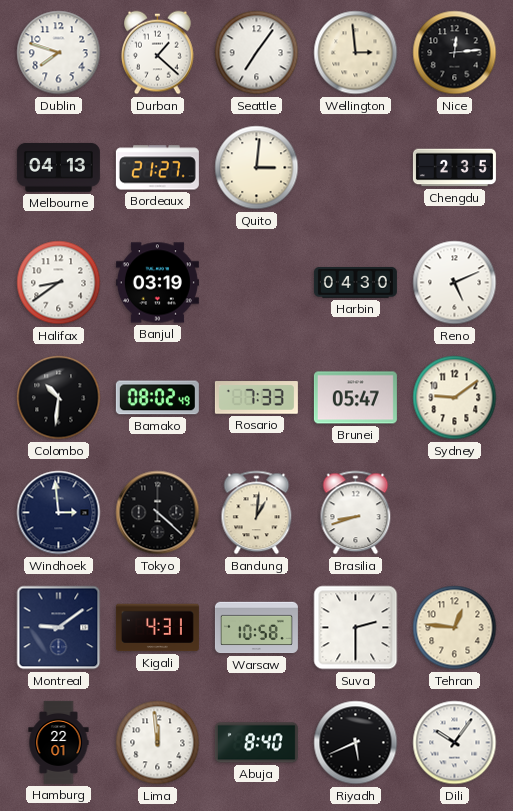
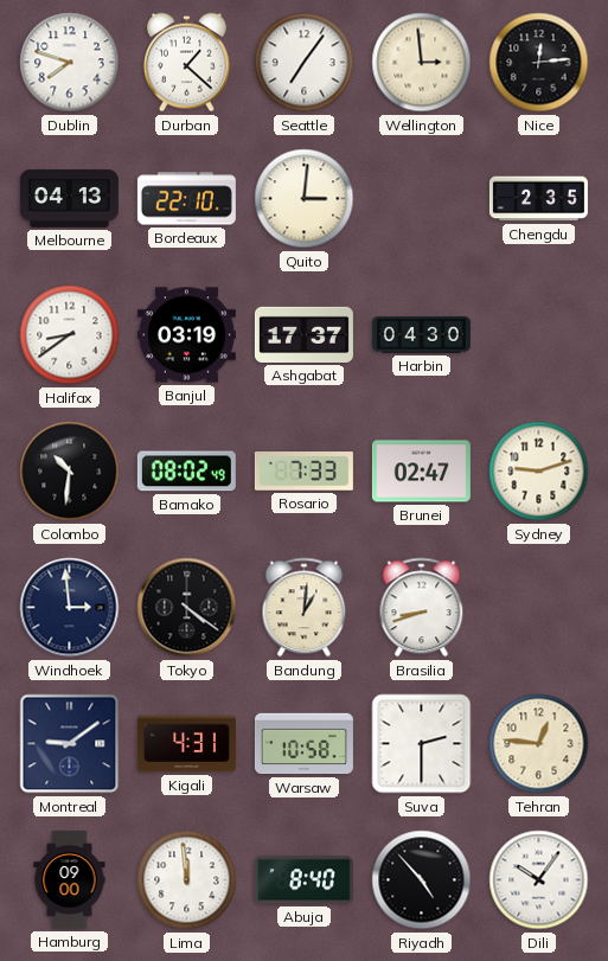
Bordeaux: 21:27 -> 22:10 (186, 199)
Ashgabat: none -> 17:37 (303, 334)
Reno: 5:11 -> none (455, 283)
Brunei: 05:47 -> 02:47 (421, 472)
Sydney: 9:09 -> 9:12 (539, 472)
Tokyo: 4:22 -> 4:21 (187, 608)
Hamburg: 22:01 -> 09:00 (70, 879)
Riyadh: 5:41 -> 4:53 (422, 880)
